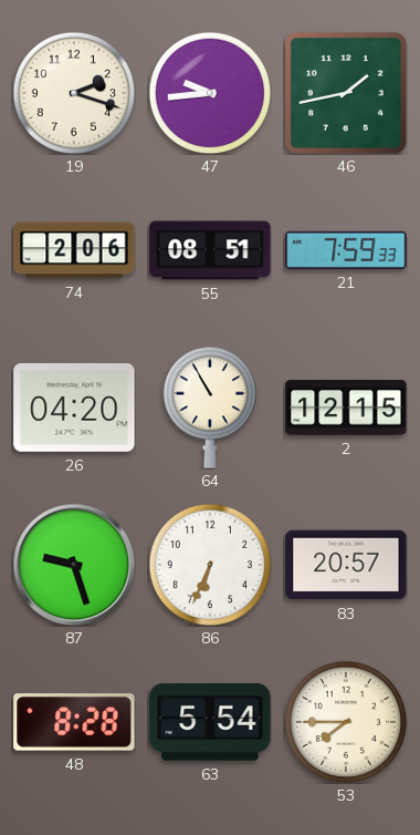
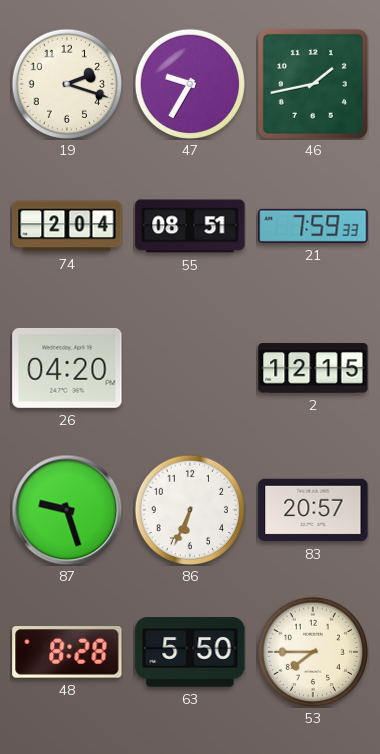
47: 9:44 -> 9:35 (189, 83)
74: 2:06 -> 2:04 (67, 226)
64: 10:55 -> none (210, 408)
63: 5:54 -> 5:50 (190, 652)
